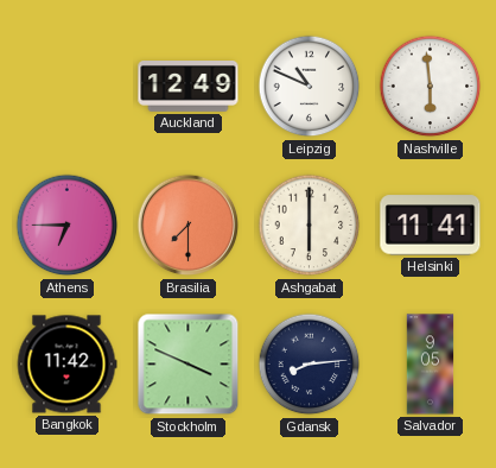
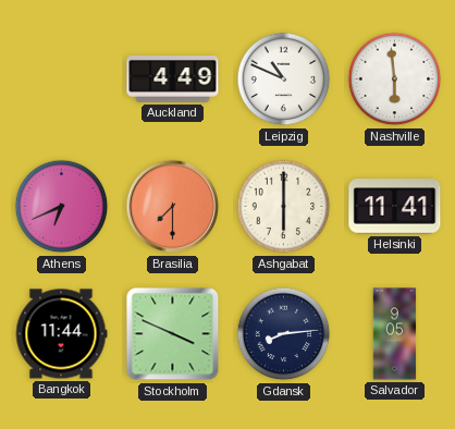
Auckland: 12:49 -> 4:49 (173, 79)
Athens: 6:45 -> 6:41 (62, 207)
Bangkok: 11:42 -> 11:44 (61, 334)
